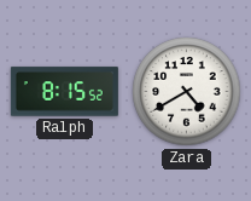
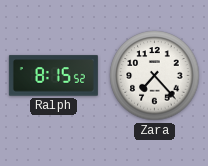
Zara: 4:40 -> 7:23 (155, 76)
